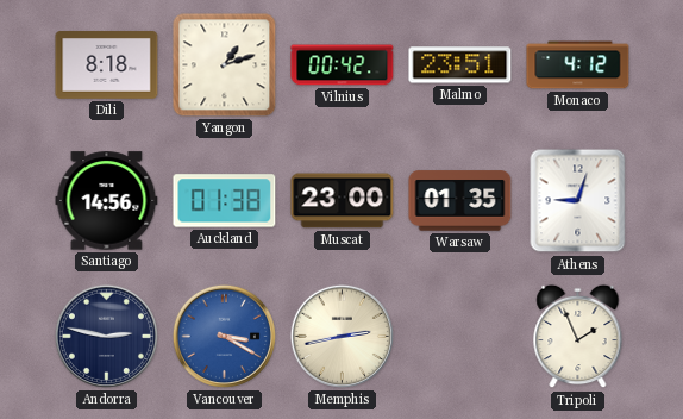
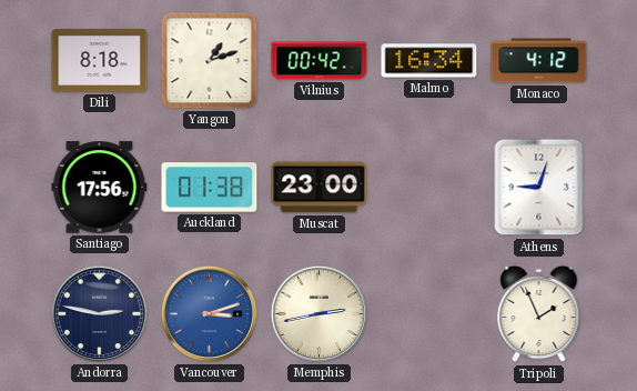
Malmo: 23:51 -> 16:34 (429, 61)
Santiago: 14:56 -> 17:56 (100, 188)
Warsaw: 01:35 -> none (460, 201)
Vancouver: 3:20 -> 3:12 (209, 313)
